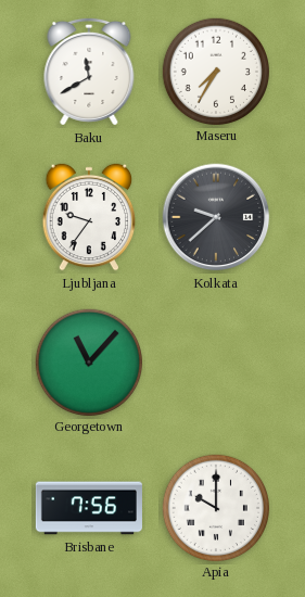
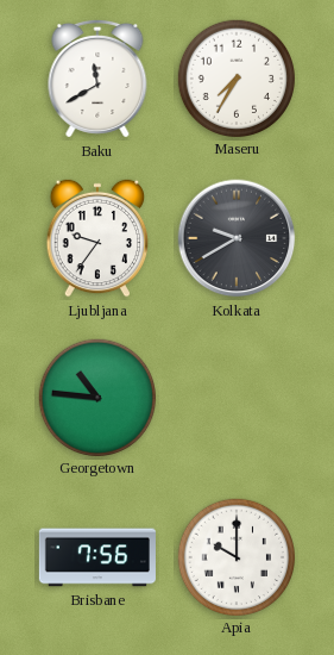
Kolkata: 9:38 -> 9:40 (237, 238)
Georgetown: 11:07 -> 10:46 (96, 397)
